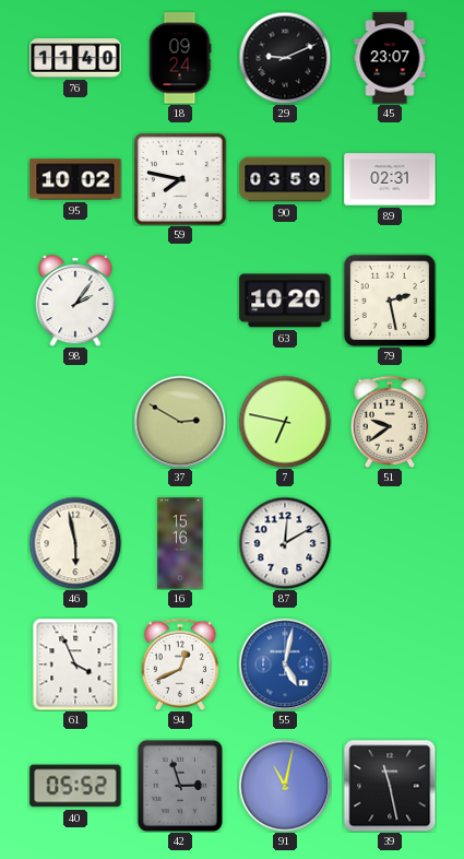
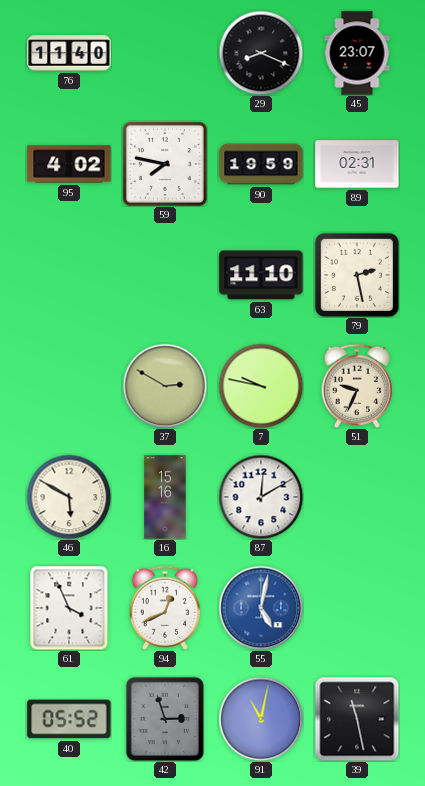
18: 09:24 -> none (180, 58)
29: 9:11 -> 8:19 (261, 53)
95: 10:02 -> 4:02 (69, 164)
90: 03:59 -> 19:59 (261, 164)
98: 2:06 -> none (75, 301)
63: 10:20 -> 11:10 (261, 275)
7: 6:47 -> 9:47 (261, 386)
51: 9:39 -> 9:34 (356, 386)
46: 5:58 -> 5:50 (69, 497)
